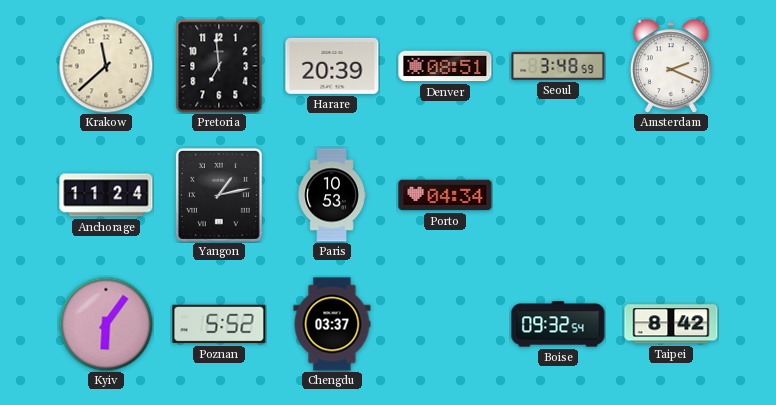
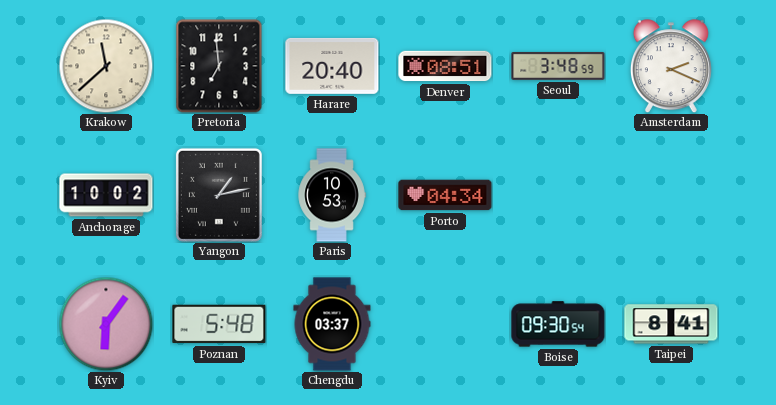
Harare: 20:39 -> 20:40 (332, 66)
Anchorage: 11:24 -> 10:02 (106, 195)
Poznan: 5:52 -> 5:48 (219, 324)
Boise: 09:32 -> 09:30 (558, 324)
Taipei: 8:42 -> 8:41 (671, 324)
